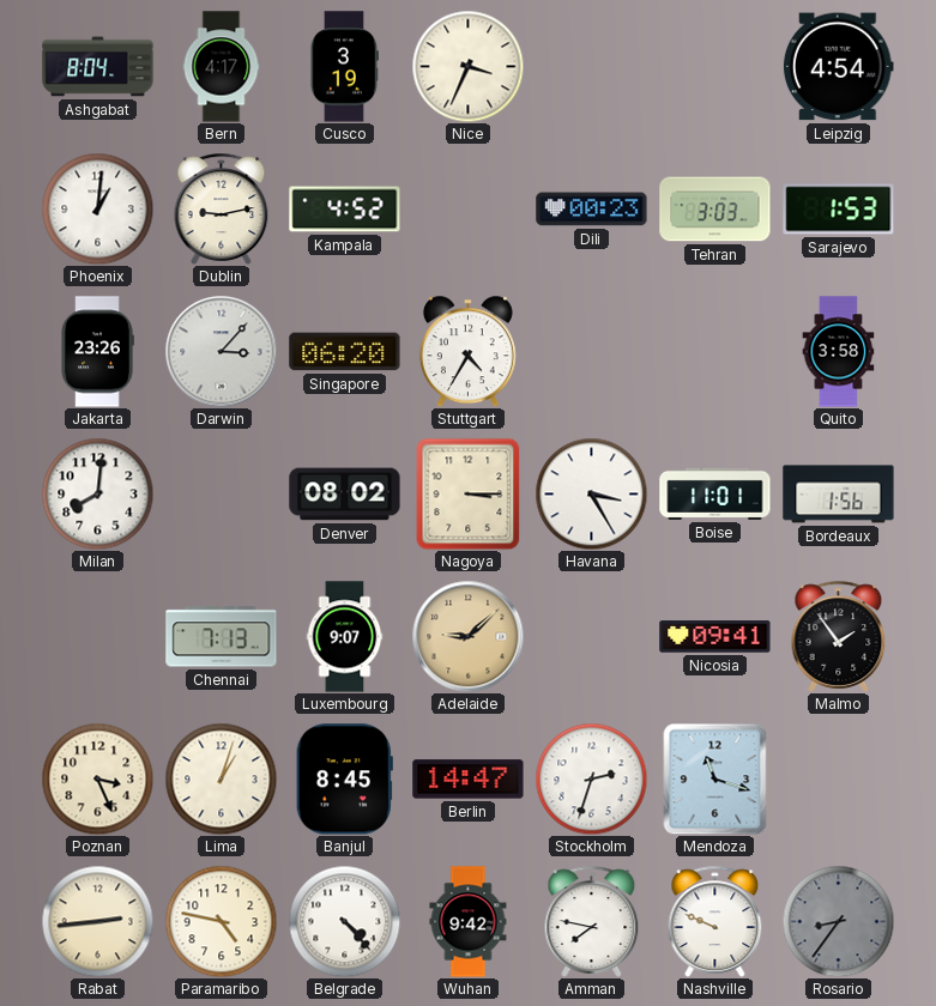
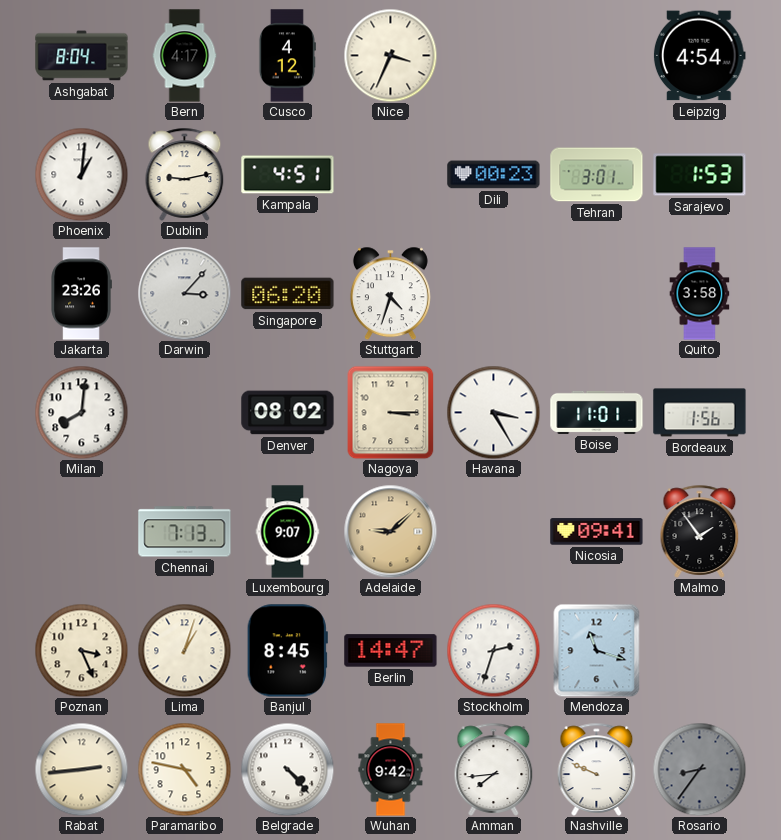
Cusco: 3:19 -> 4:12 (287, 56)
Kampala: 4:52 -> 4:51 (288, 175)
Tehran: 3:03 -> 3:01 (597, 175)
Stuttgart: 4:35 -> 4:33 (390, 293)
Amman: 7:47 -> 7:44 (494, 769)
